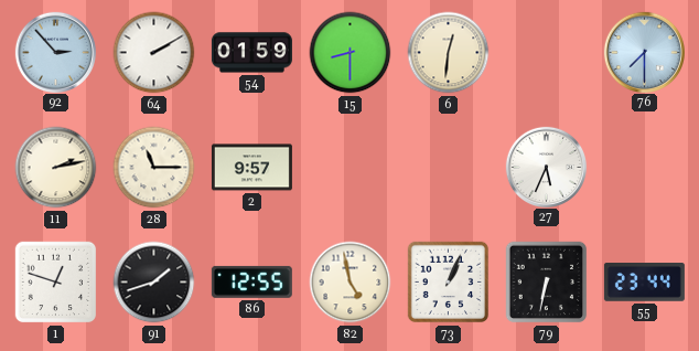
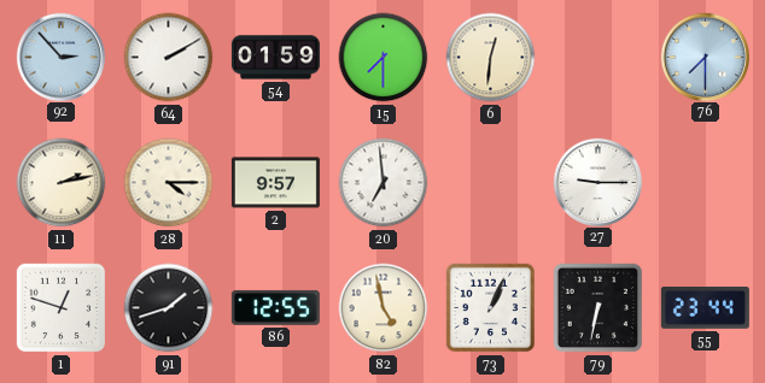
15: 8:30 -> 7:30 (384, 58)
28: 11:15 -> 4:15 (169, 183)
20: none -> 6:59 (384, 183)
27: 5:34 -> 9:15 (597, 182)
